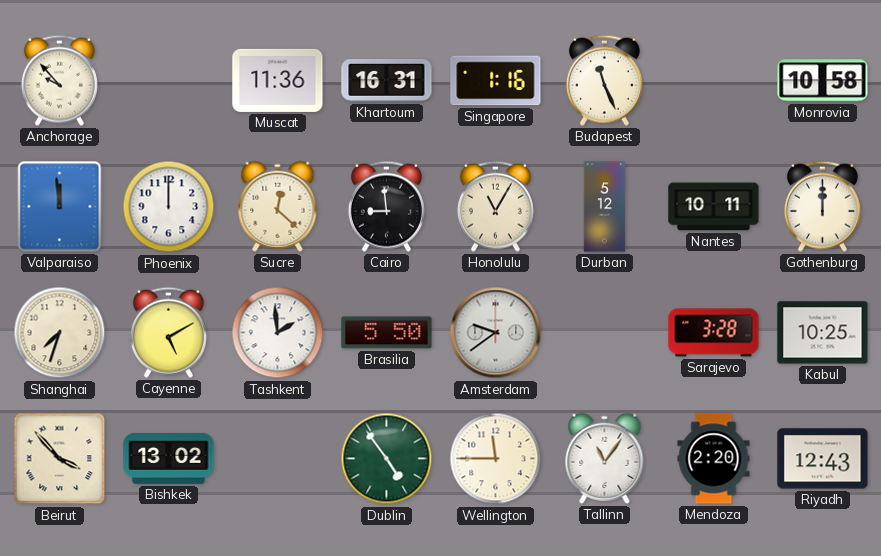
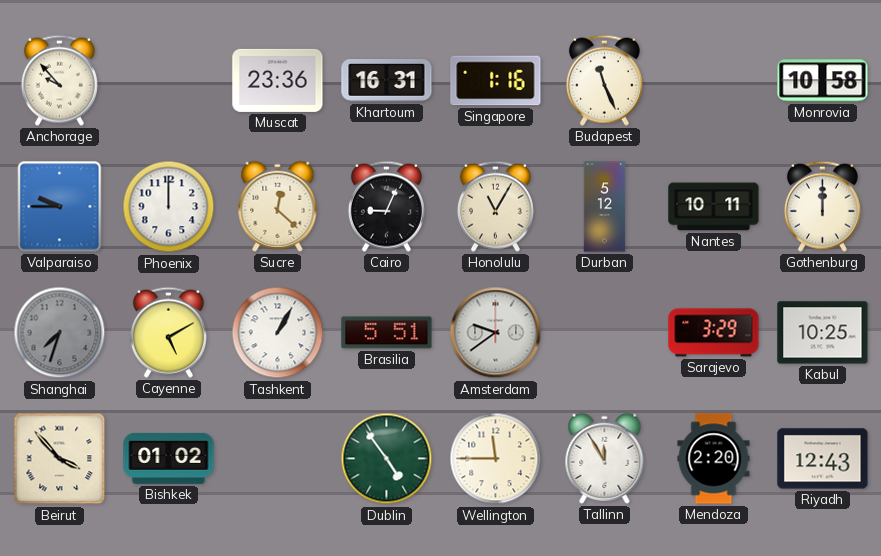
Muscat: 11:36 -> 23:36 (278, 80)
Valparaiso: 11:59 -> 9:45 (60, 207)
Cairo: 8:59 -> 9:04 (386, 206)
Shanghai dial: cream -> grey (60, 333)
Tashkent: 1:59 -> 1:05 (278, 333)
Brasilia: 5:50 -> 5:51 (387, 333)
Sarajevo: 3:28 -> 3:29 (714, 333)
Bishkek: 13:02 -> 01:02 (169, 458)
Tallinn: 11:06 -> 11:55 (605, 458)
